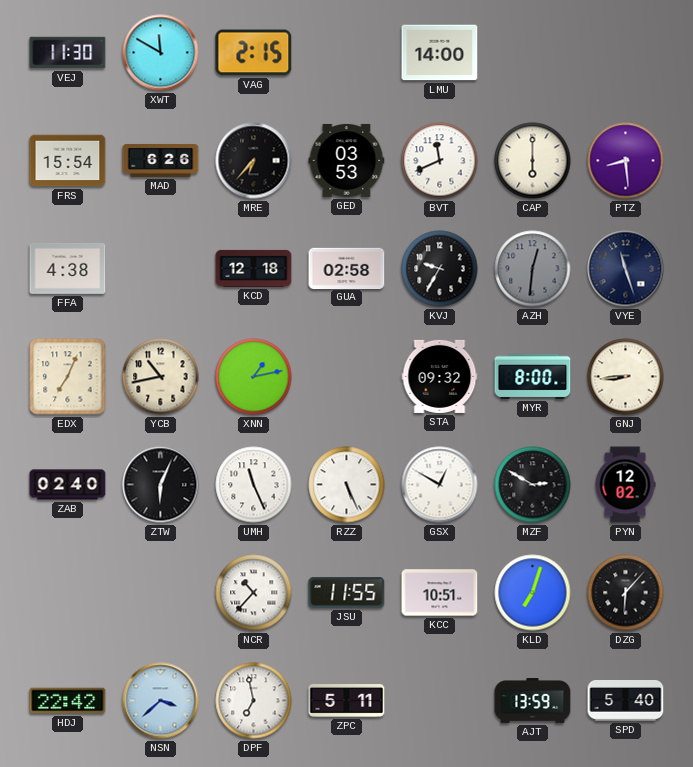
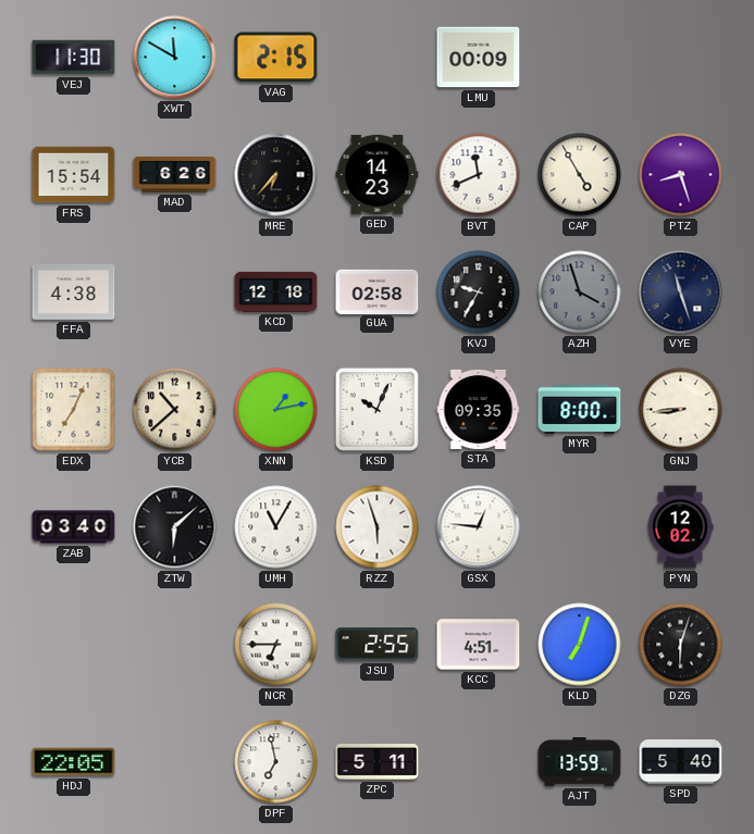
LMU: 14:00 -> 00:09 (479, 58)
GED: 03:53 -> 14:23 (378, 174)
CAP: 6:00 -> 4:55 (580, 175)
PTZ: 8:29 -> 8:27 (681, 175)
AZH: 12:31 -> 3:57 (580, 292)
YCB: 10:43 -> 10:38 (175, 410)
KSD: none -> 10:04 (376, 409)
STA: 09:32 -> 09:35 (479, 409)
ZAB: 02:40 -> 03:40 (74, 527)
ZTW: 6:04 -> 6:08 (175, 527)
UMH: 11:26 -> 11:05 (276, 527)
RZZ: 5:26 -> 5:57 (378, 527)
GSX: 12:50 -> 12:46 (479, 527)
MZF: 2:50 -> none (533, 485)
NCR: 10:37 -> 6:45 (276, 645)
JSU: 11:55 -> 2:55 (378, 645)
KCC: 10:51 -> 4:51 (479, 645)
DZG: 6:07 -> 6:03 (681, 645)
HDJ: 22:42 -> 22:05 (74, 762)
NSN: 3:38 -> none (161, 701)
